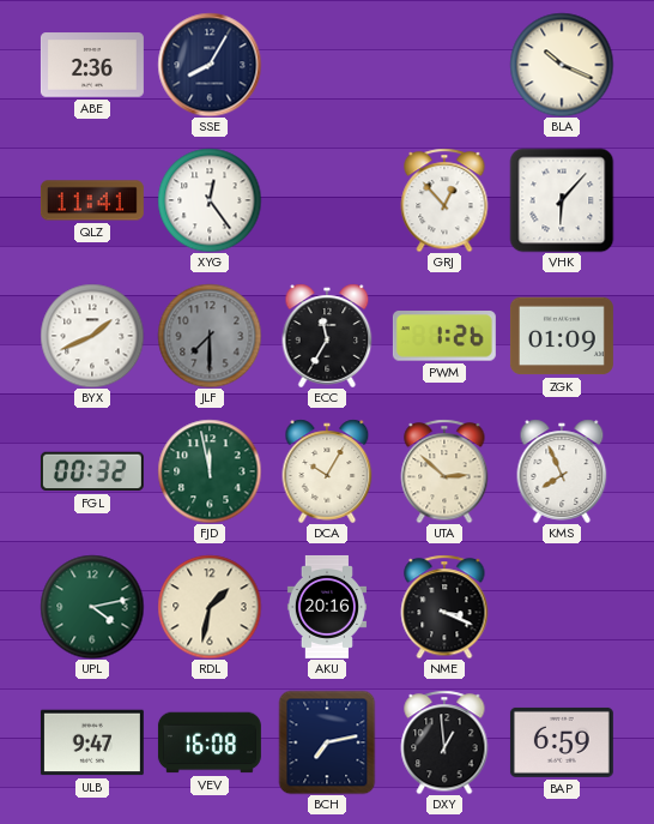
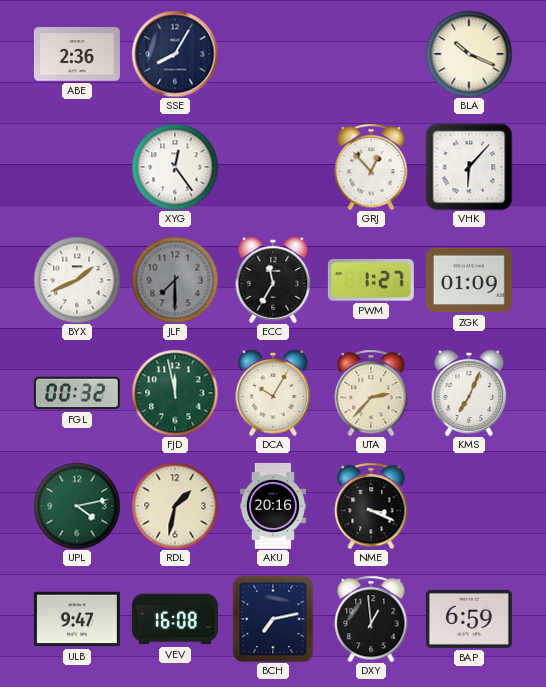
QLZ: 11:41 -> none (92, 200)
PWM: 1:26 -> 1:27 (371, 280)
UTA: 2:52 -> 2:37 (371, 393)
KMS: 7:56 -> 7:04 (469, 393)
